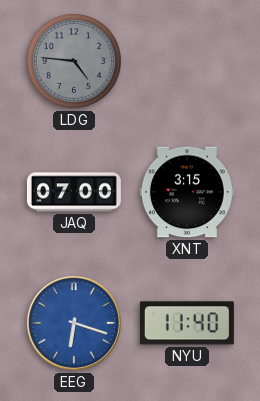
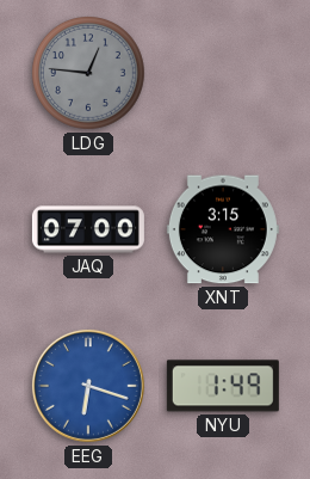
LDG: 4:46 -> 12:46 (89, 74)
NYU: 11:40 -> 1:49 (223, 386)
